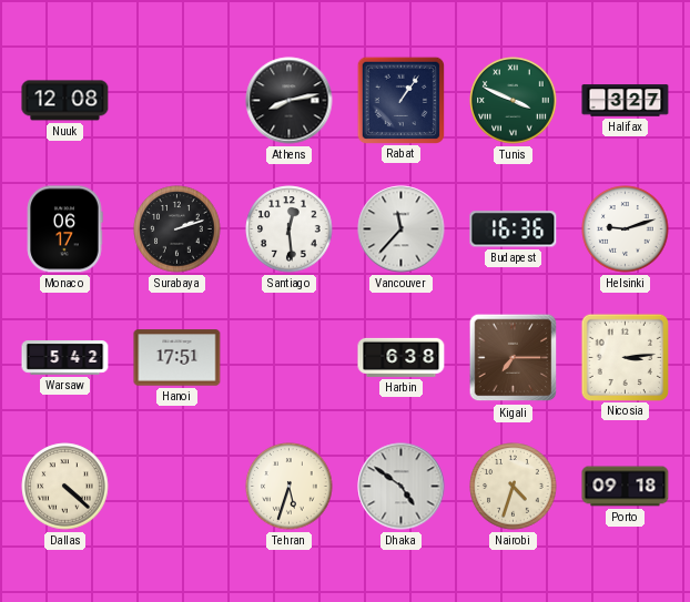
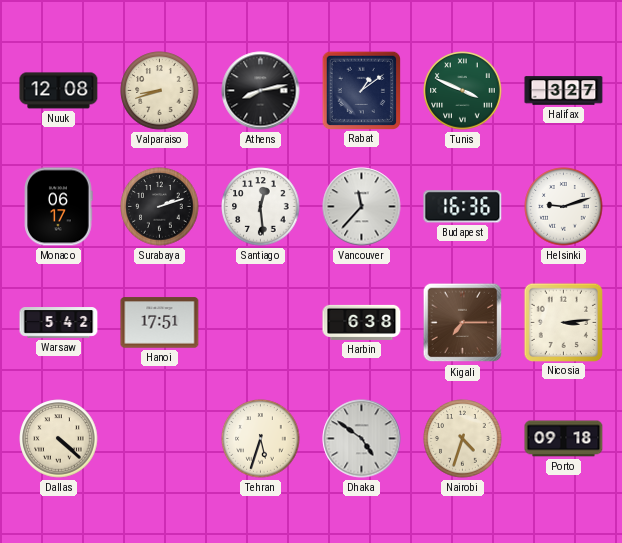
Valparaiso: none -> 8:42 (160, 91)
Rabat: 1:06 -> 1:09 (361, 90)
